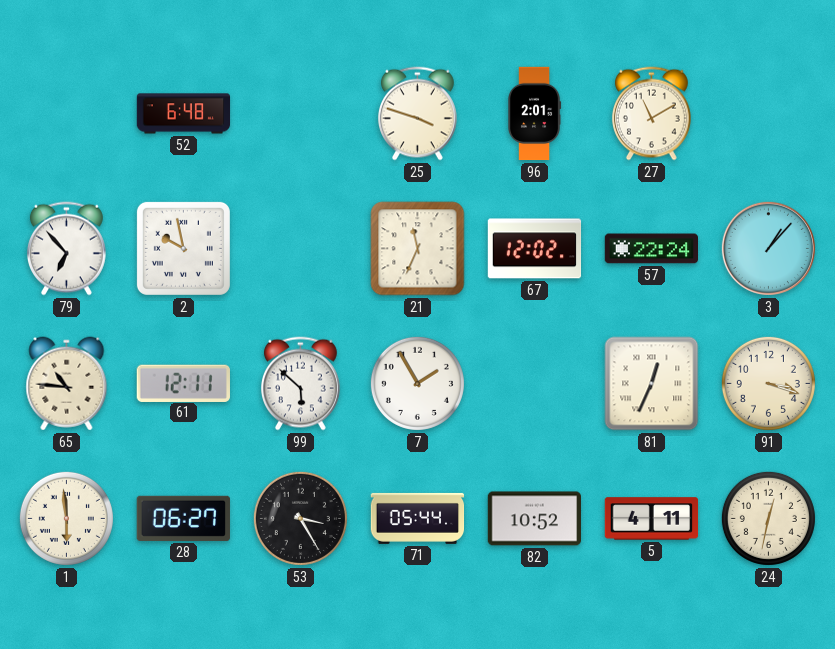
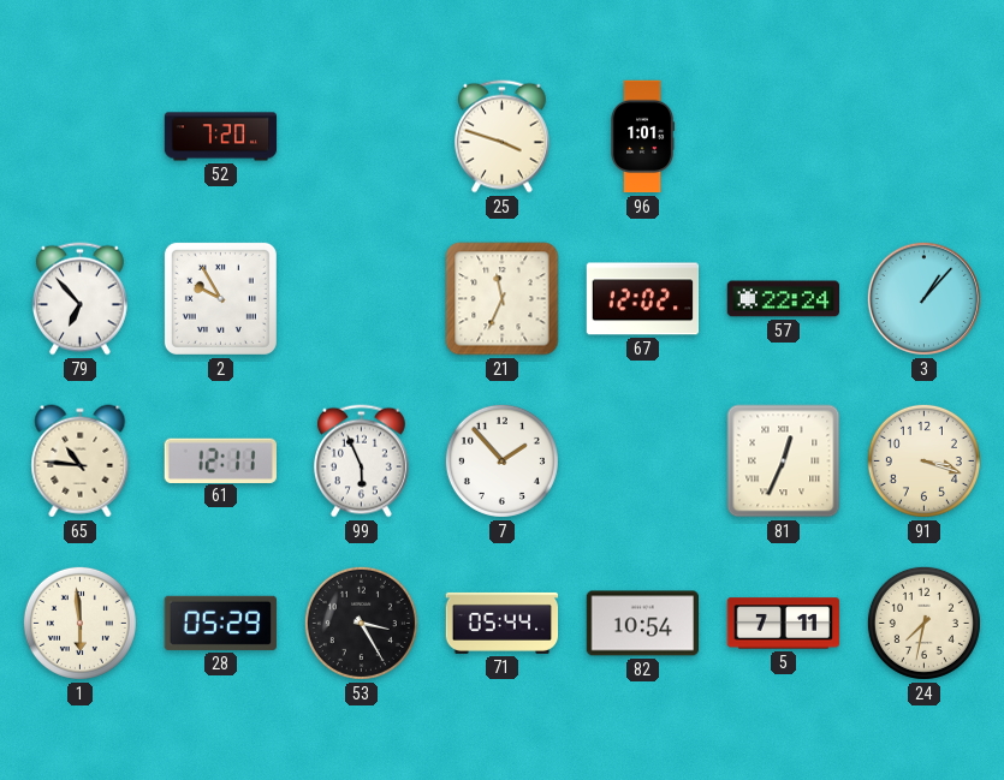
52: 6:48 -> 7:20 (221, 137)
96: 2:01 -> 1:01 (642, 137)
27: 11:10 -> none (651, 114)
2: 9:58 -> 9:55 (220, 298)
99: 5:52 -> 5:56 (361, 462)
7: 1:55 -> 1:53 (501, 460)
28: 06:27 -> 05:29 (220, 623)
82: 10:52 -> 10:54 (643, 624)
5: 4:11 -> 7:11 (784, 624)
24: 12:32 -> 7:32 (923, 623)
